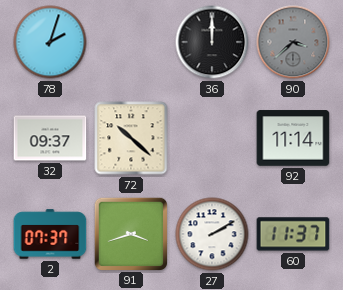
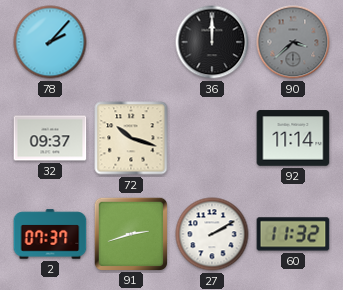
78: 2:03 -> 2:07 (50, 42)
72: 10:22 -> 10:18 (131, 138)
91: 3:42 -> 2:42 (130, 233)
60: 11:37 -> 11:32 (293, 234)
